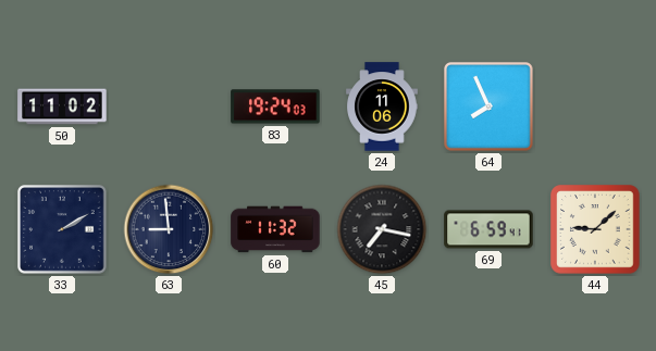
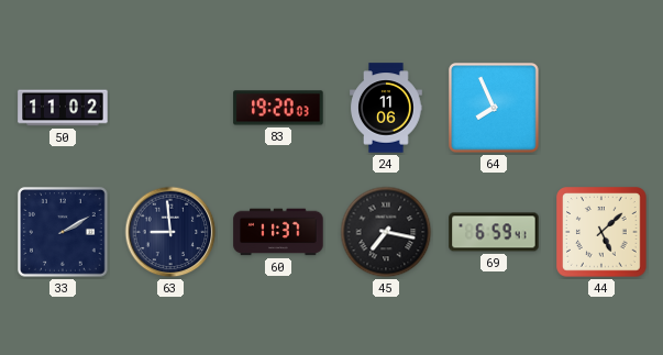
83: 19:24 -> 19:20 (278, 108)
60: 11:32 -> 11:37 (278, 232)
44: 9:08 -> 5:08 (601, 232)
